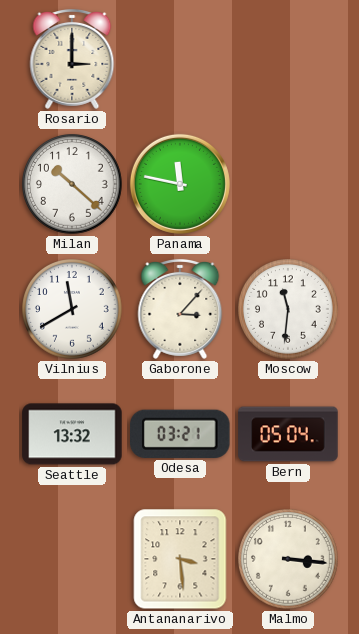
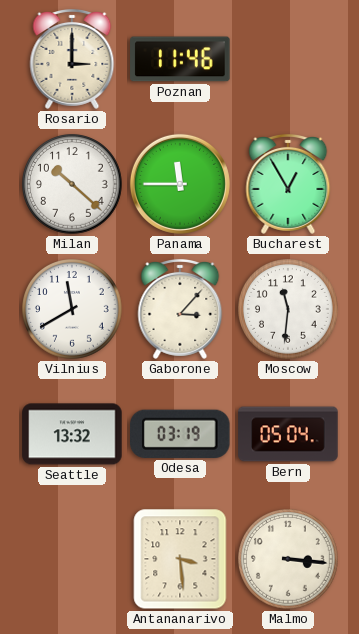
Poznan: none -> 11:46 (180, 59)
Panama: 11:47 -> 11:45 (180, 184)
Bucharest: none -> 12:55 (288, 184)
Odesa: 03:21 -> 03:19 (180, 434)
